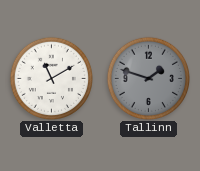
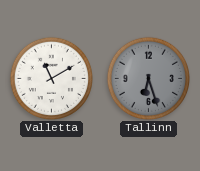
Tallinn: 1:48 -> 6:27 (148, 78)
